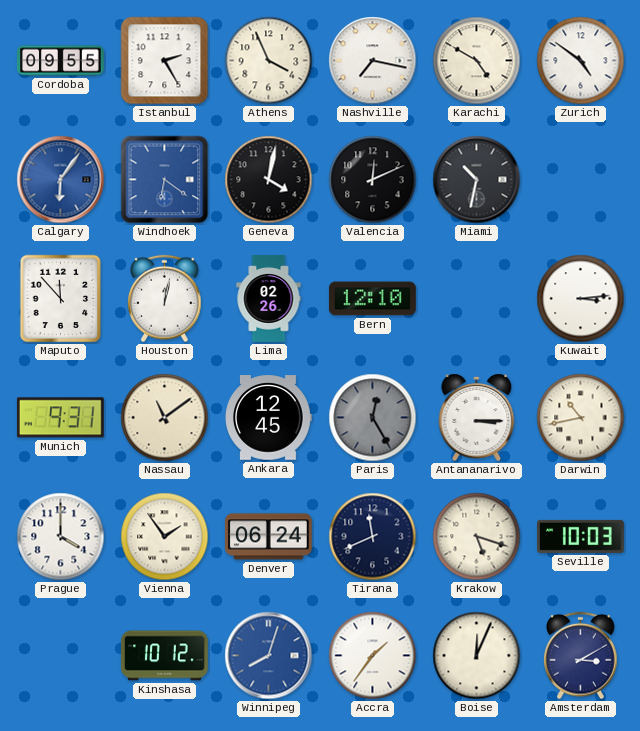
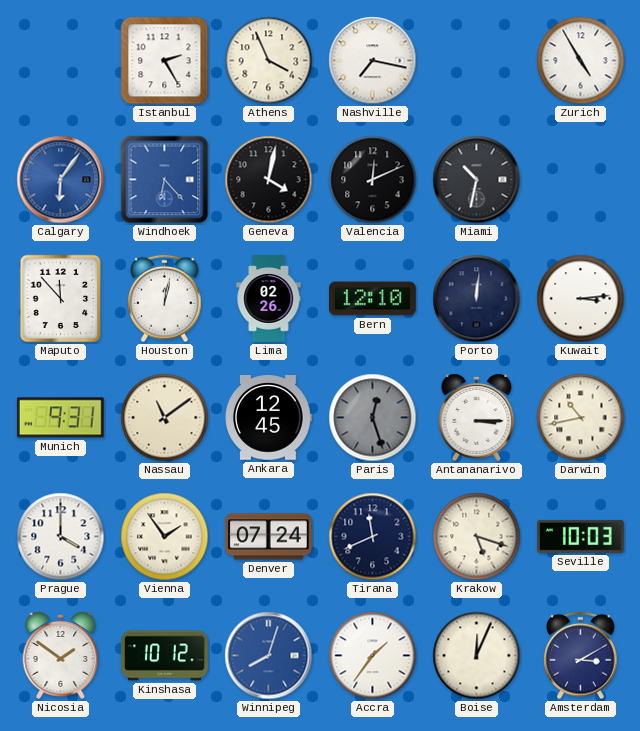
Cordoba: 09:55 -> none (61, 61)
Karachi: 4:50 -> none (477, 61)
Zurich: 4:51 -> 4:55 (581, 61)
Windhoek: 6:21 -> 6:23 (165, 180)
Porto: none -> 12:01 (477, 299)
Paris: 12:25 -> 12:27 (373, 418)
Denver: 06:24 -> 07:24 (268, 537)
Nicosia: none -> 1:51 (61, 655)
